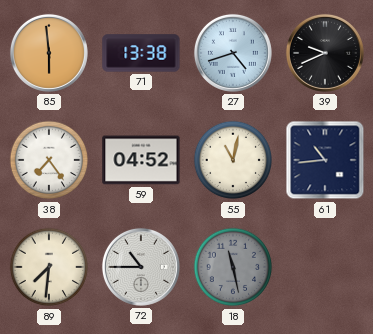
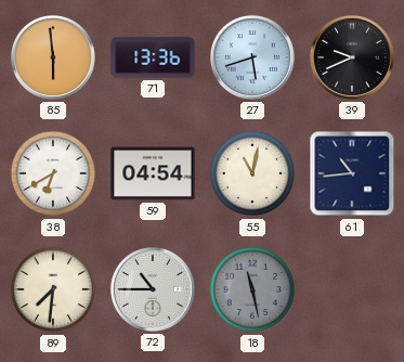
71: 13:38 -> 13:36 (153, 57)
27: 4:42 -> 5:42 (252, 57)
38: 7:24 -> 6:40 (53, 173)
59: 04:52 -> 04:54 (153, 173)
